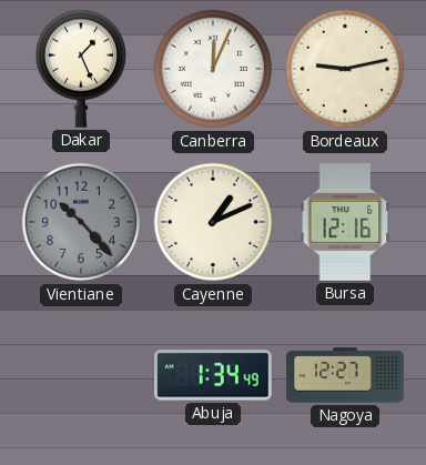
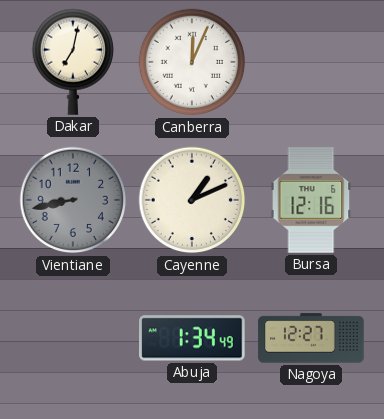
Dakar: 1:26 -> 7:02 (72, 62)
Bordeaux: 9:13 -> none (345, 69)
Vientiane: 10:23 -> 8:43 (73, 200)
